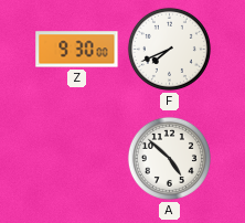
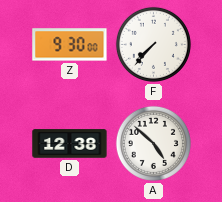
F: 7:41 -> 7:37 (153, 44)
D: none -> 12:38 (70, 144)
